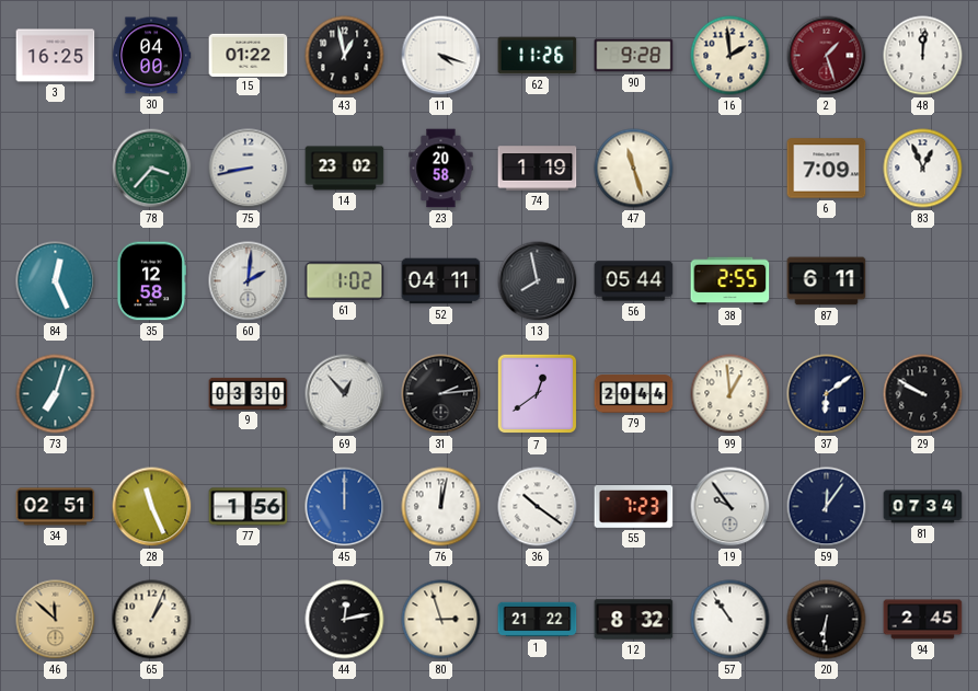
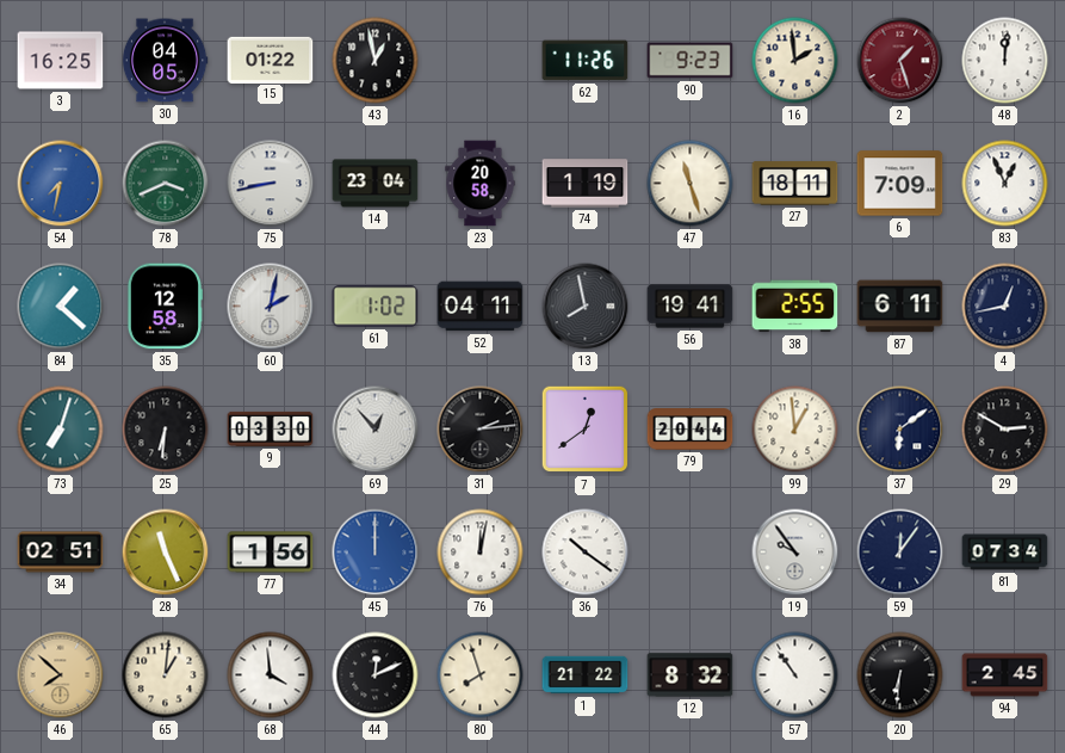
30: 04:00 -> 04:05 (165, 61)
11: 4:18 -> none (441, 56)
90: 9:28 -> 9:23 (691, 61)
54: none -> 7:32 (61, 184)
78: 3:37 -> 3:41 (166, 184)
14: 23:02 -> 23:04 (376, 184)
27: none -> 18:11 (795, 184)
84: 12:26 -> 1:22 (61, 307)
60: 2:01 -> 2:02 (271, 307)
56: 05:44 -> 19:41 (691, 307)
4: none -> 12:43 (1005, 307)
25: none -> 6:31 (166, 430)
29: 9:50 -> 2:50 (1005, 430)
55: 7:23 -> none (634, 507)
46: 11:52 -> 7:52 (61, 675)
65: 1:04 -> 1:01 (166, 675)
68: none -> 3:59 (271, 675)
44: 12:13 -> 12:11 (376, 675)
80: 2:57 -> 7:57 (481, 675)
